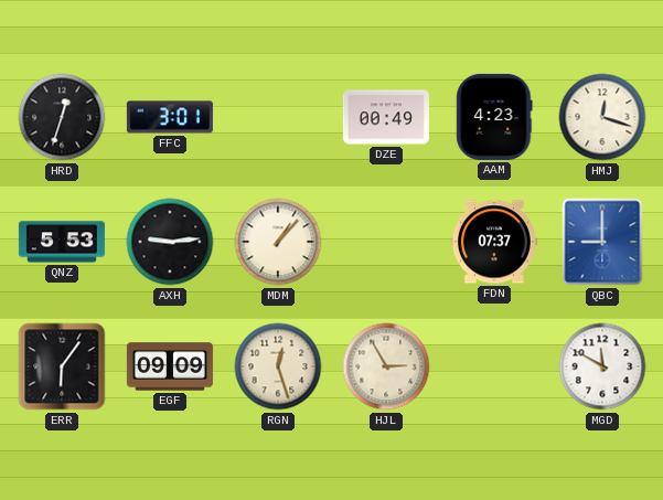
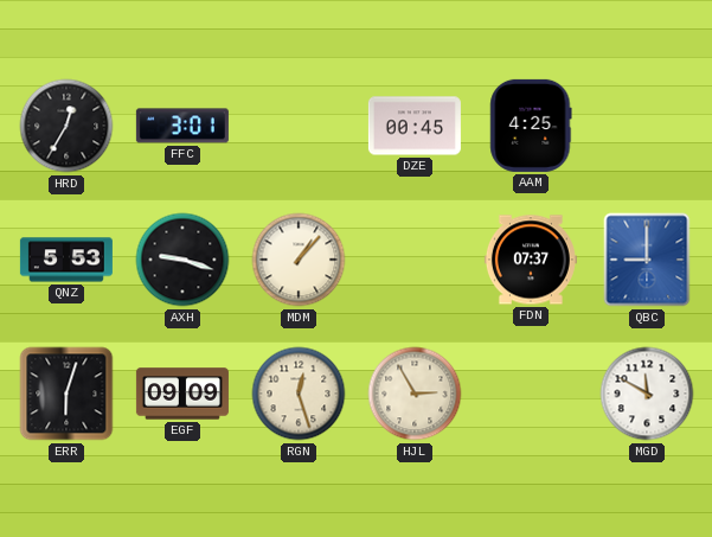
HRD: 12:33 -> 12:35 (66, 126)
DZE: 00:49 -> 00:45 (415, 126)
AAM: 4:23 -> 4:25 (531, 126)
HMJ: 12:18 -> none (602, 117)
AXH: 9:14 -> 9:18 (182, 260)
ERR: 6:06 -> 6:03 (66, 394)
